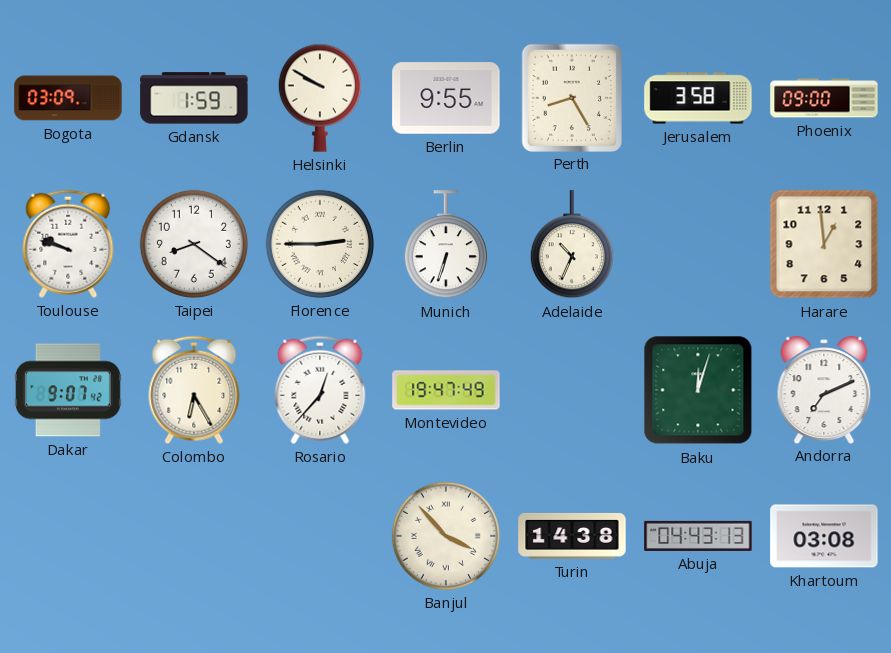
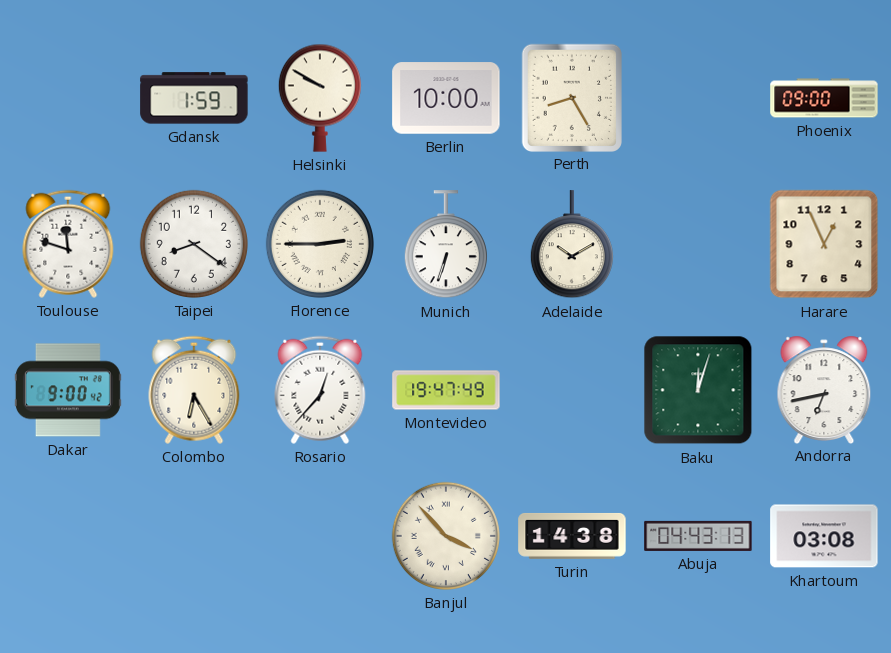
Bogota: 03:09 -> none (68, 98)
Berlin: 9:55 -> 10:00 (446, 98)
Jerusalem: 3:58 -> none (698, 98)
Toulouse: 9:48 -> 11:48 (68, 244)
Adelaide: 10:34 -> 10:10 (572, 245)
Harare: 12:59 -> 12:56 (824, 244)
Dakar: 9:07 -> 9:00 (68, 390)
Andorra: 7:11 -> 6:43 (824, 389)
